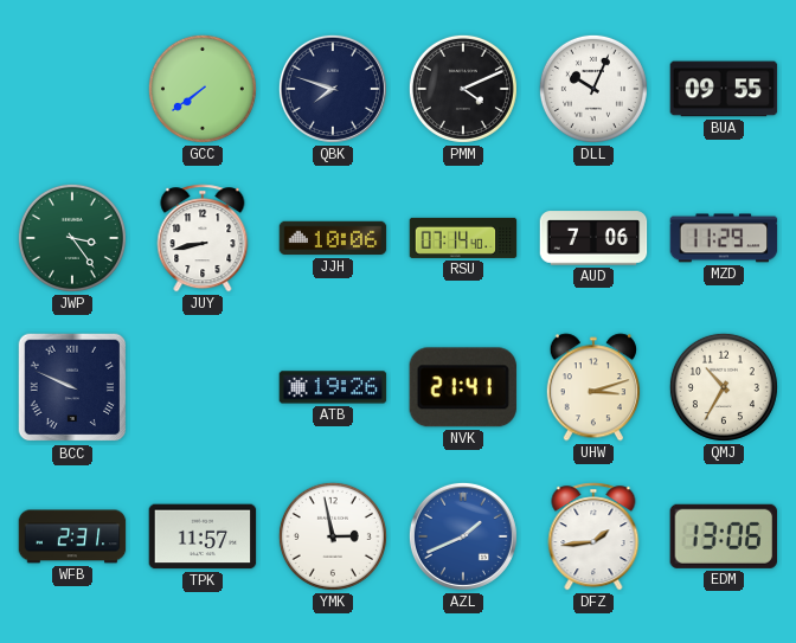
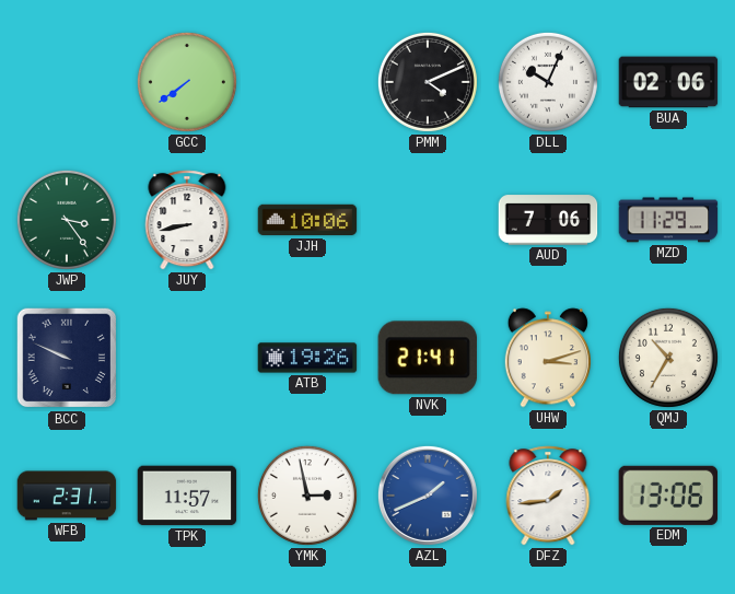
QBK: 7:48 -> none (333, 89)
BUA: 09:55 -> 02:06 (668, 82)
RSU: 07:14 -> none (463, 238)
